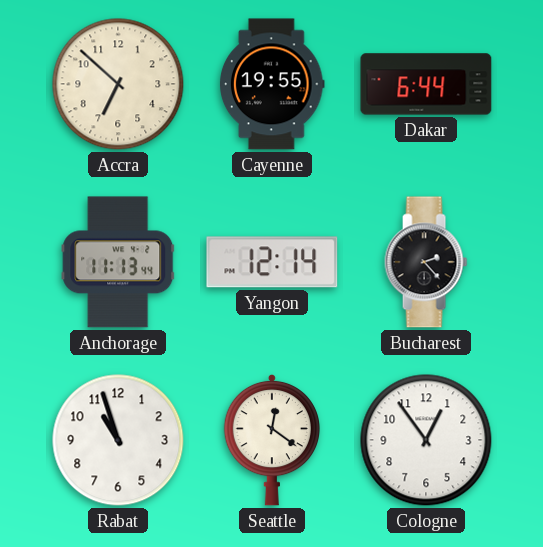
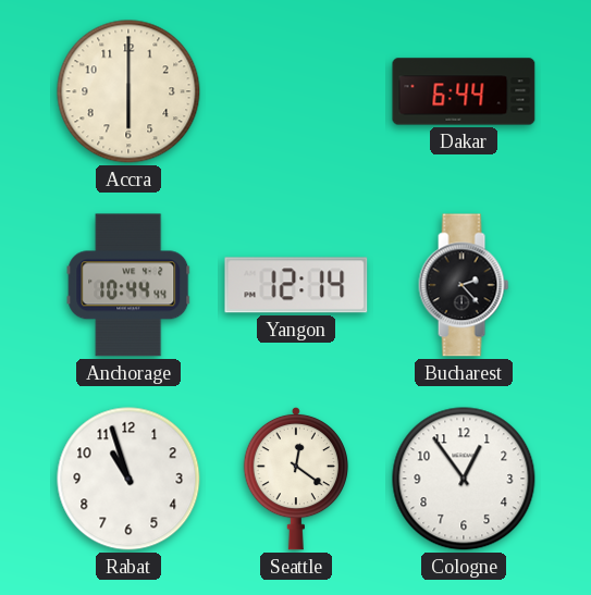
Accra: 6:52 -> 6:00 (128, 91)
Cayenne: 19:55 -> none (273, 84)
Anchorage: 11:13 -> 10:44 (128, 285)
